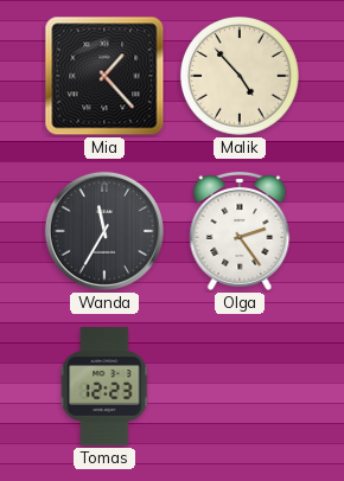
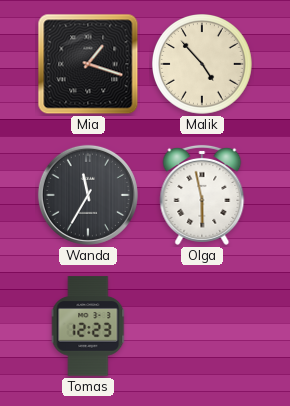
Mia: 1:23 -> 1:18 (88, 64)
Olga: 2:24 -> 5:58 (202, 195)
